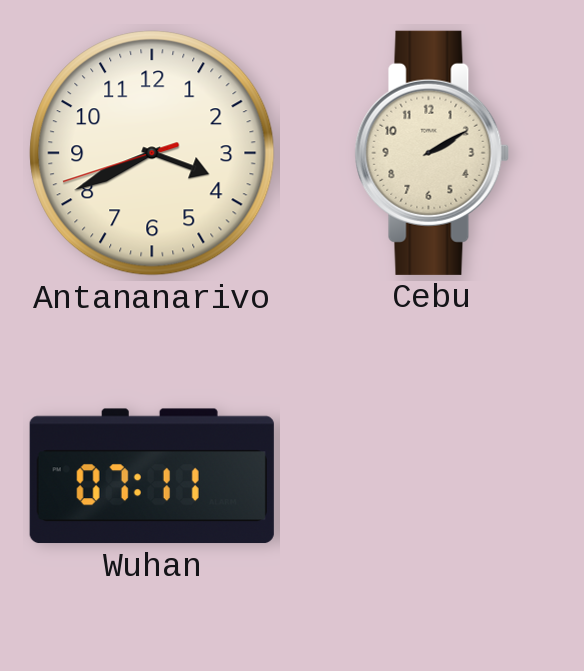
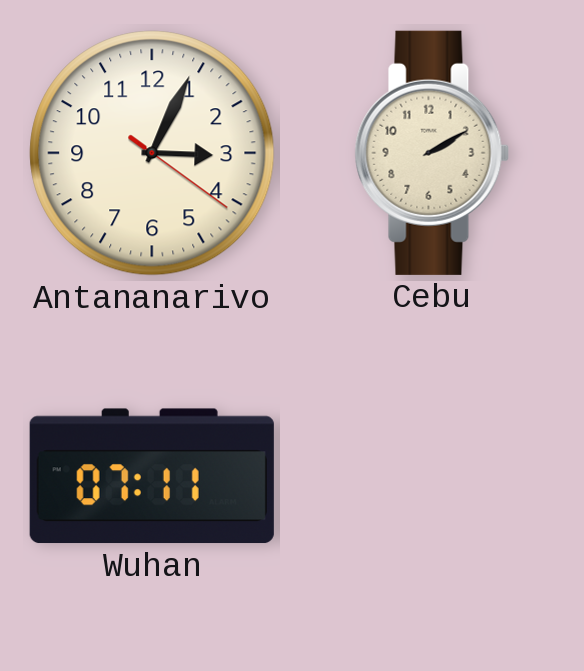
Antananarivo: 3:40 -> 3:04 (152, 153)
